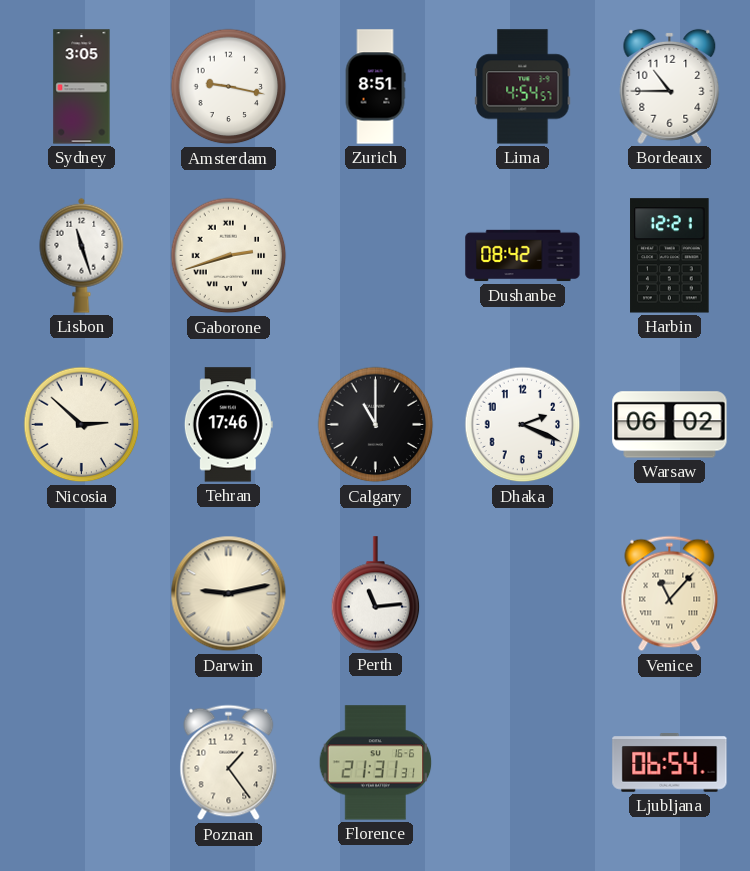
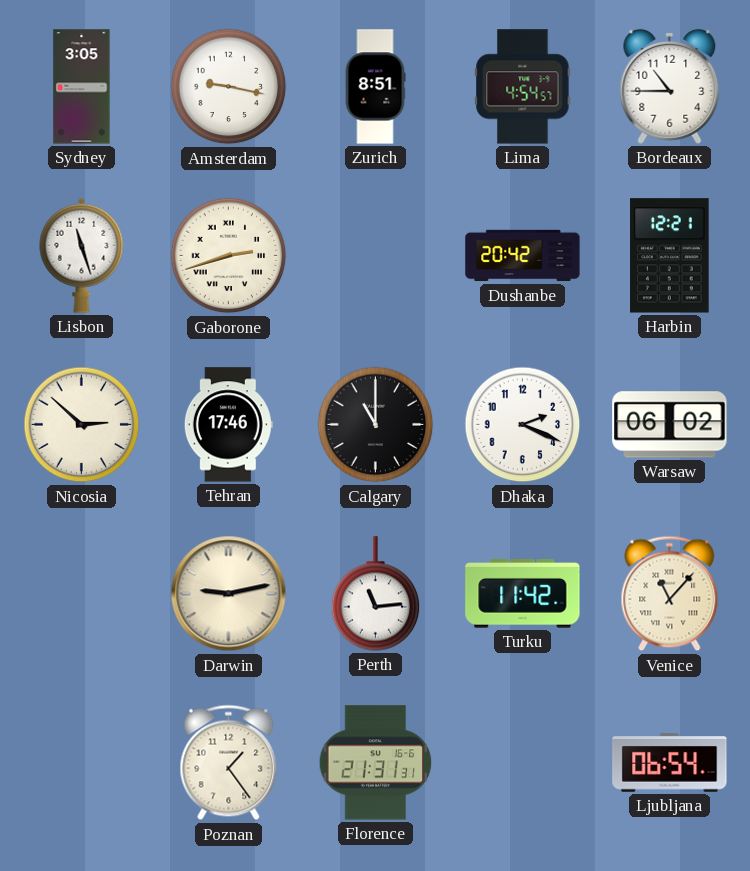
Dushanbe: 08:42 -> 20:42 (523, 256)
Turku: none -> 11:42 (523, 594)
